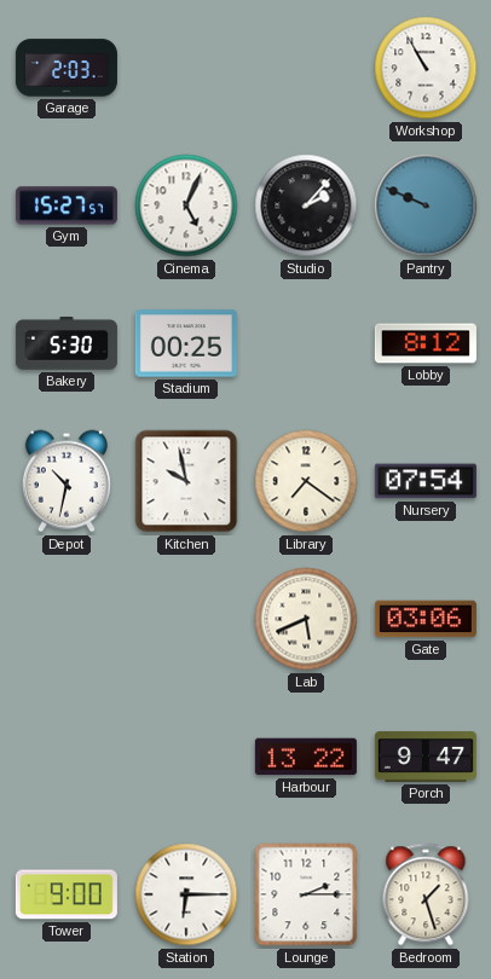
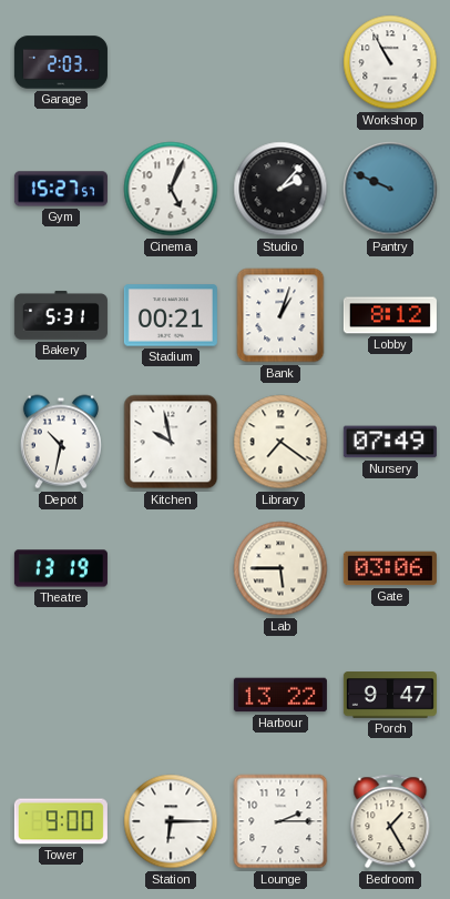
Bakery: 5:30 -> 5:31 (61, 315)
Stadium: 00:25 -> 00:21 (171, 315)
Bank: none -> 1:03 (280, 315)
Nursery: 07:54 -> 07:49 (390, 442)
Theatre: none -> 13:19 (61, 568)
Lab: 5:41 -> 5:45 (280, 568)
Bedroom: 1:27 -> 1:25 (390, 821)
